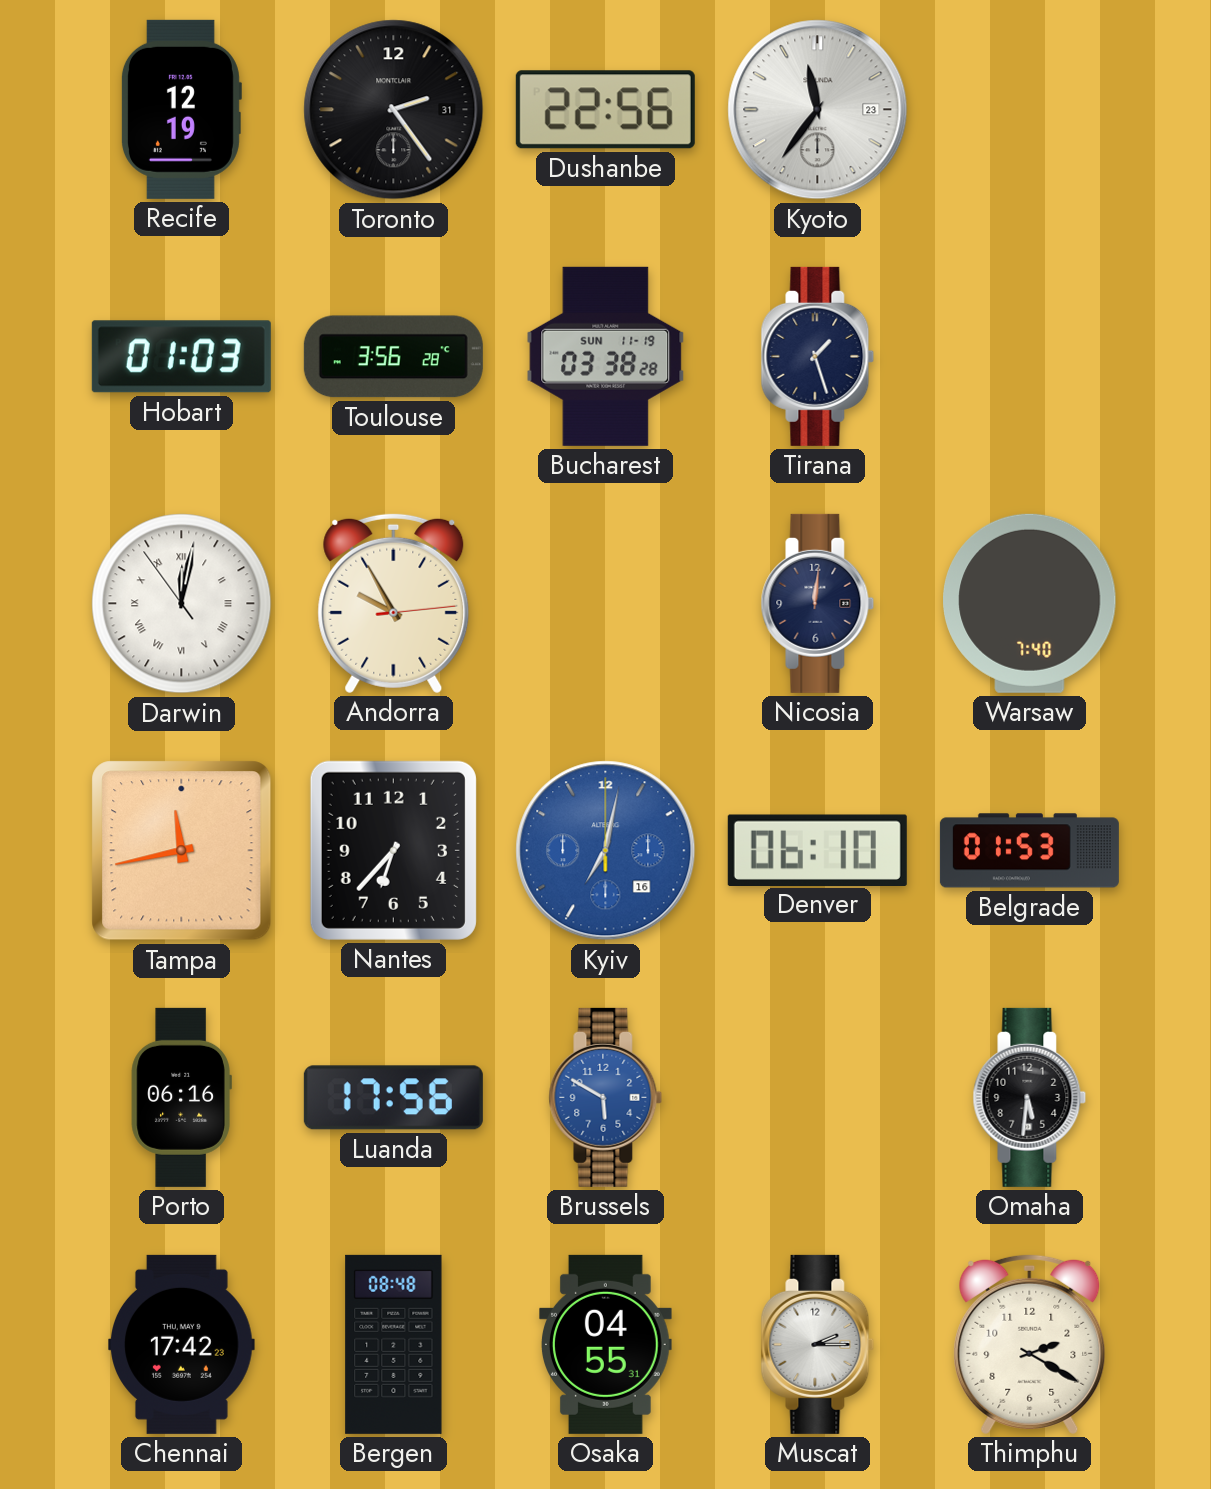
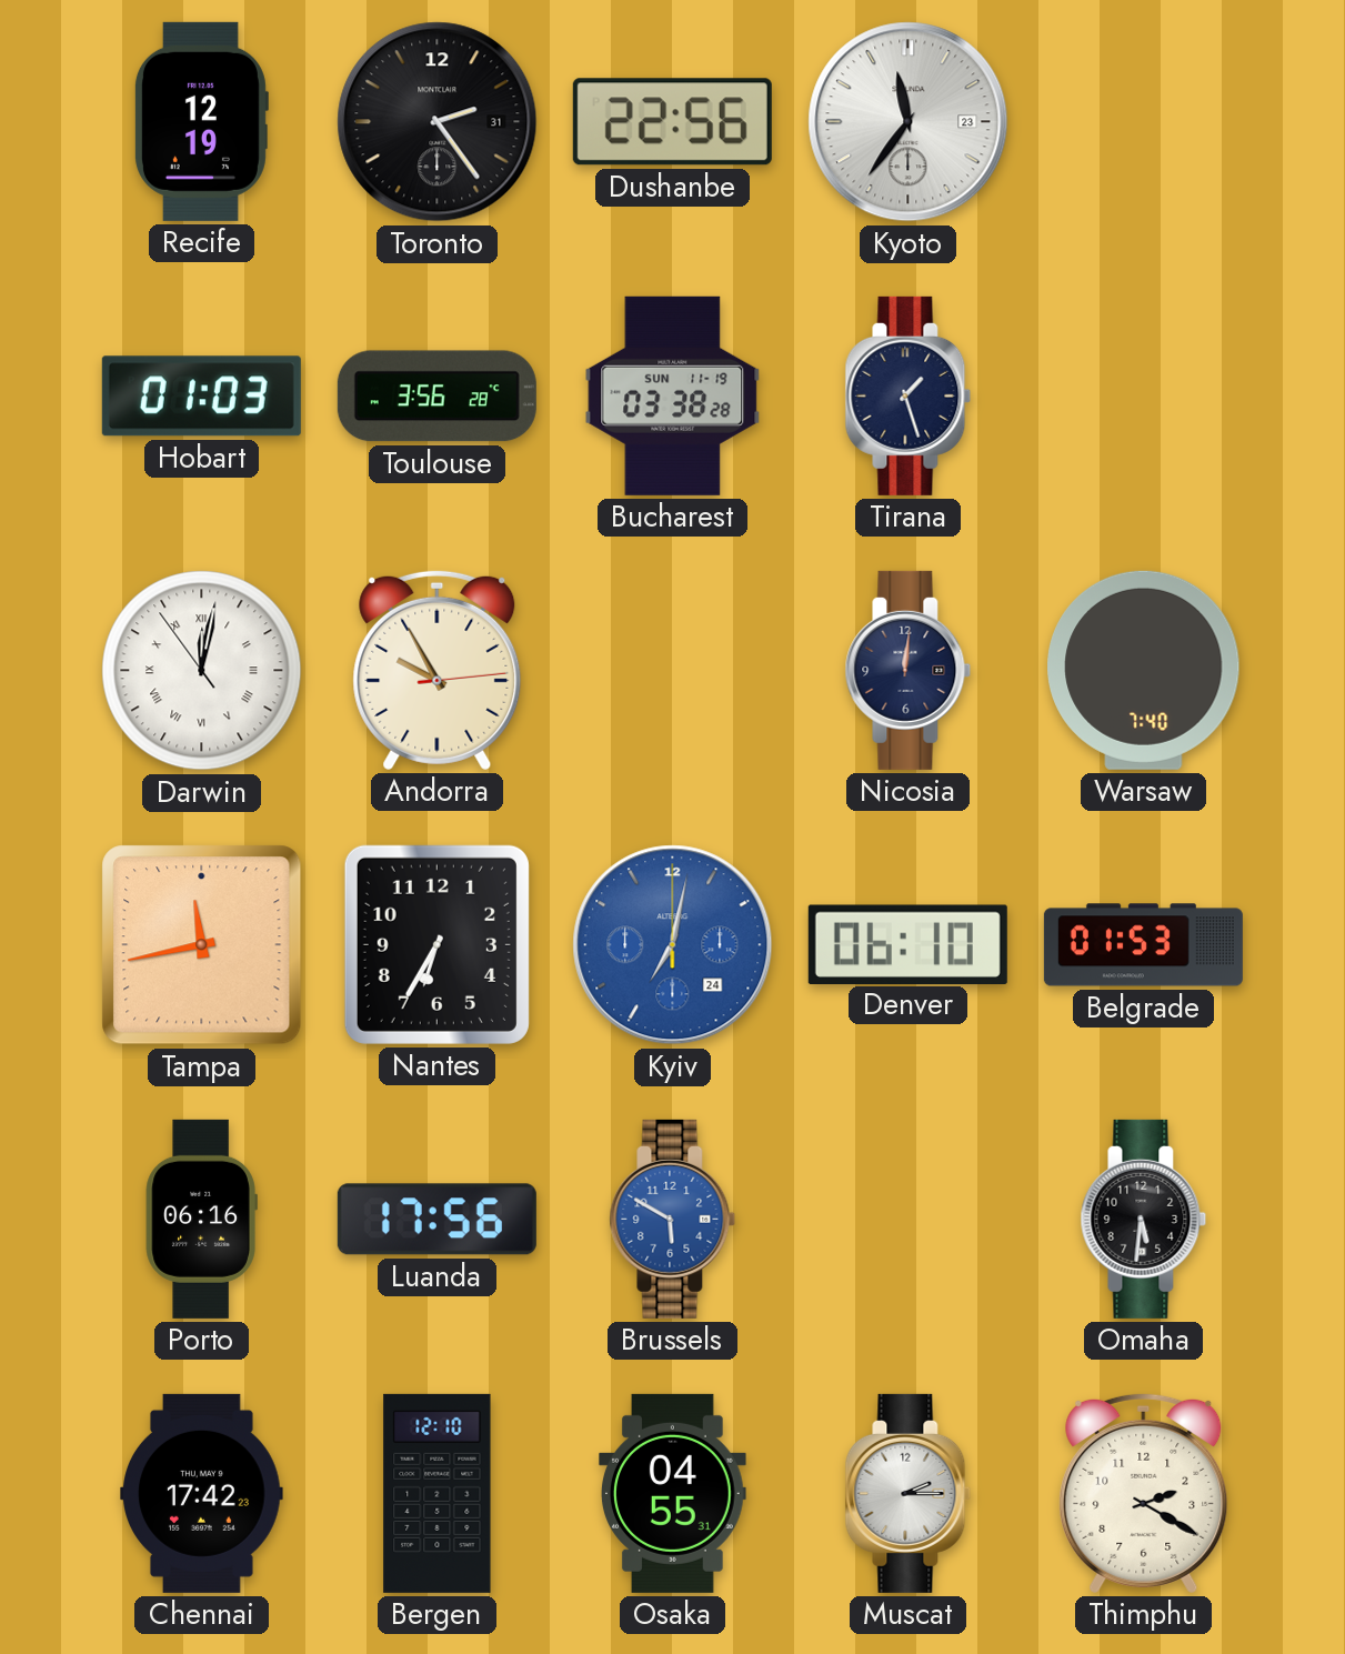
Nantes: 6:37 -> 6:35 (436, 944)
Kyiv date: 16 -> 24 (673, 945)
Bergen: 08:48 -> 12:10 (438, 1493)
